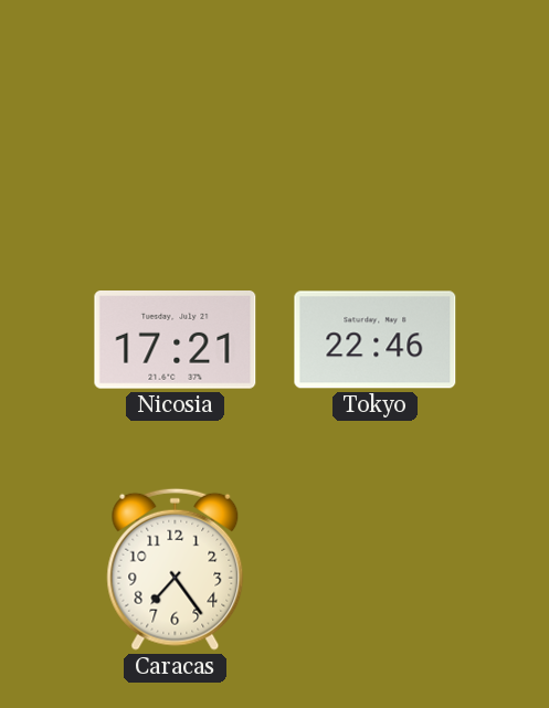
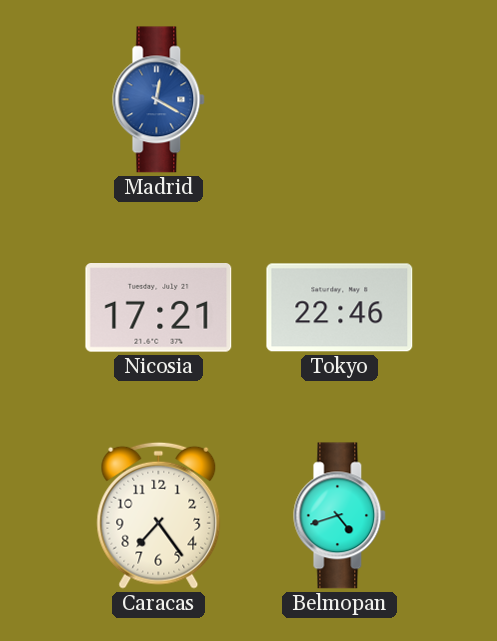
Madrid: none -> 12:20 (159, 100)
Belmopan: none -> 4:42 (340, 516)
